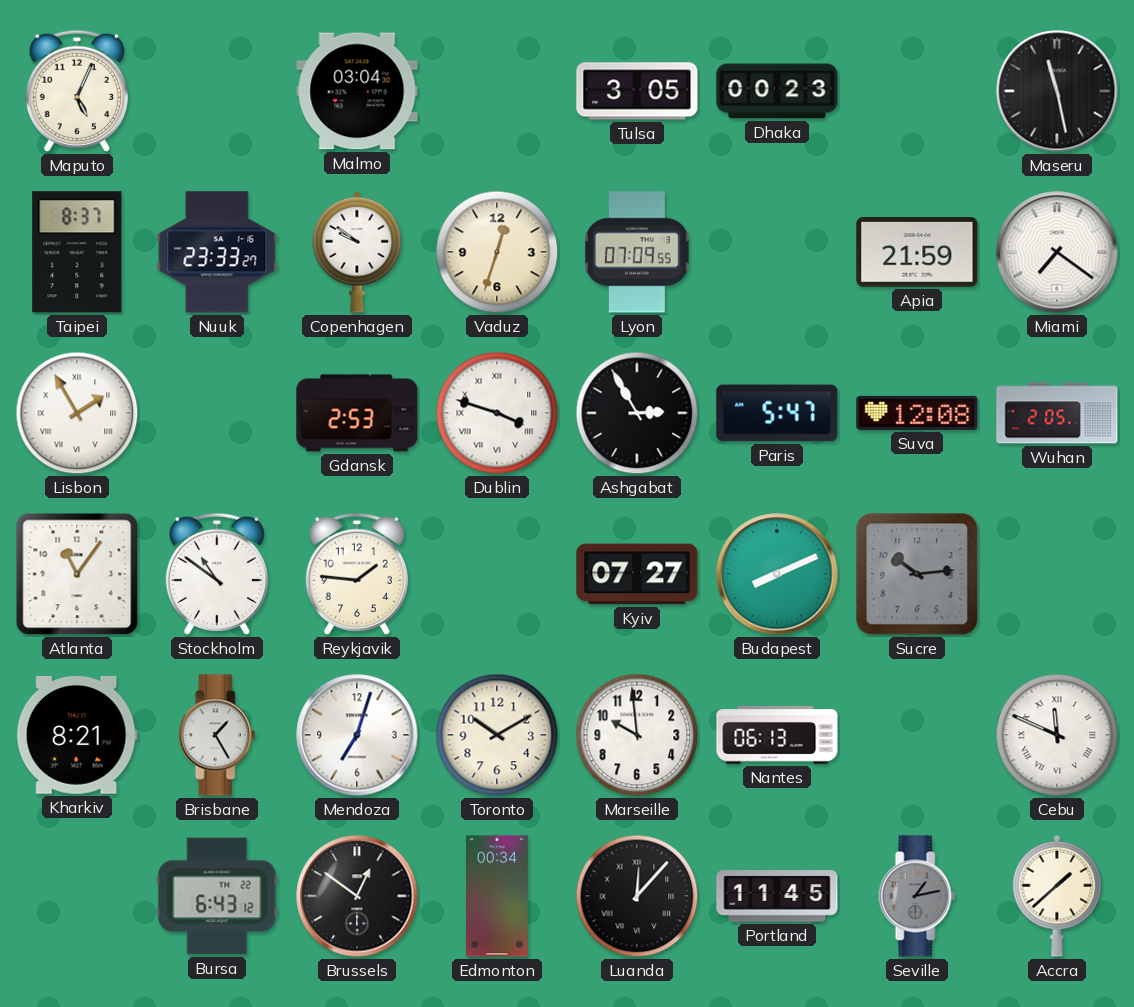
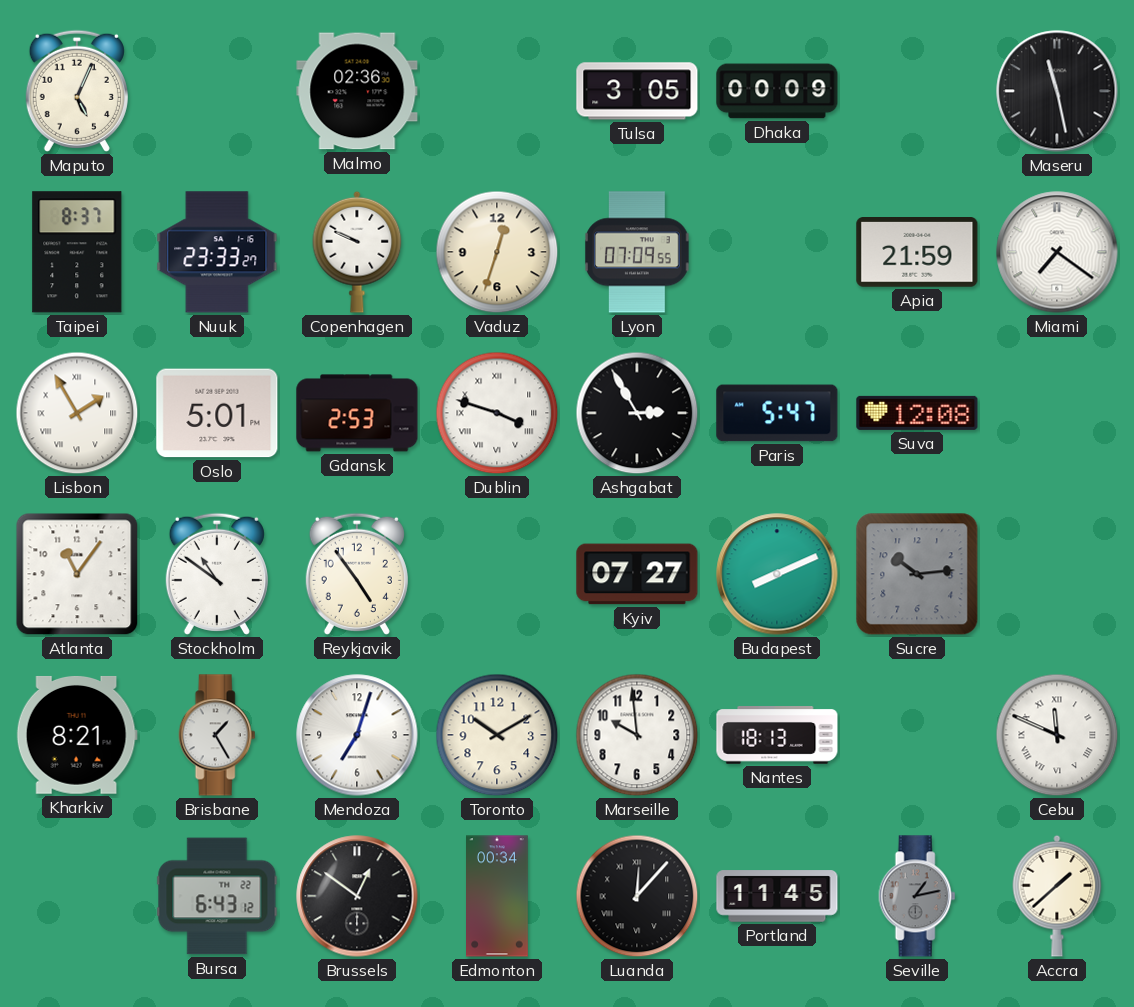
Malmo: 03:04 -> 02:36 (357, 91)
Dhaka: 00:23 -> 00:09 (777, 91)
Copenhagen: 9:51 -> 9:49 (357, 252)
Oslo: none -> 5:01 (217, 413)
Wuhan: 2:05 -> none (1057, 413)
Reykjavik: 1:46 -> 4:54 (357, 574)
Nantes: 06:13 -> 18:13 (777, 735)
